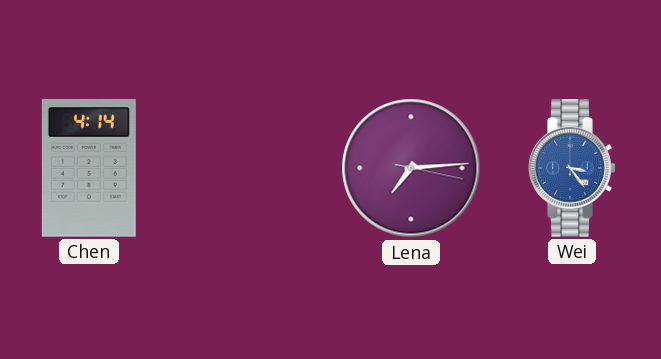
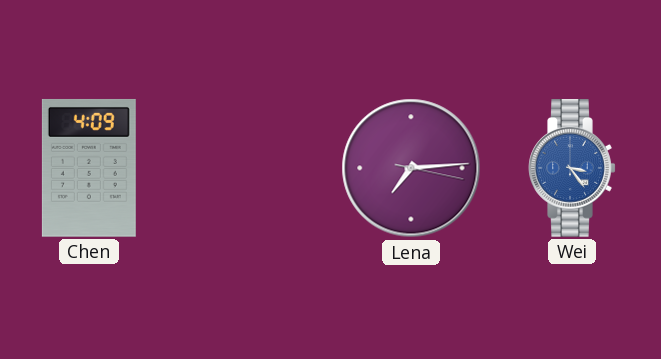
Chen: 4:14 -> 4:09 (89, 168)
